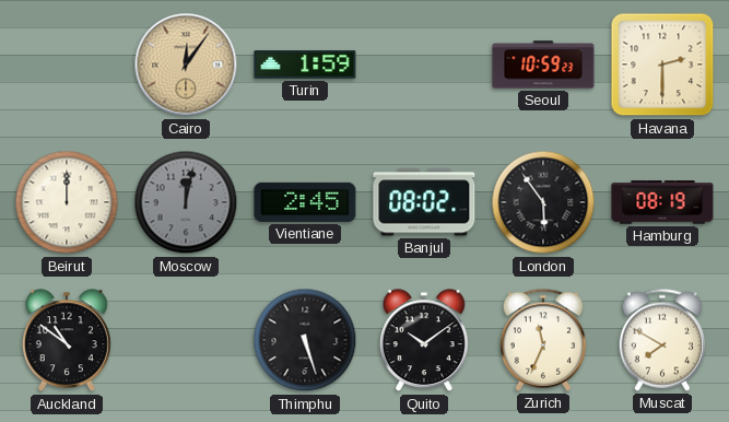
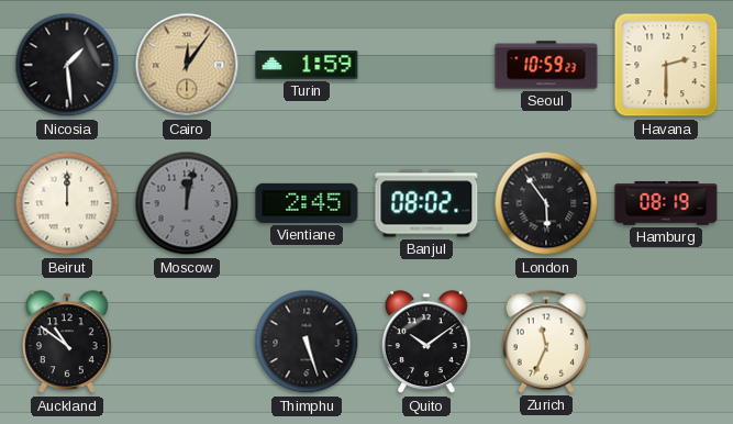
Nicosia: none -> 1:29 (67, 65)
Muscat: 7:50 -> none (662, 340)
